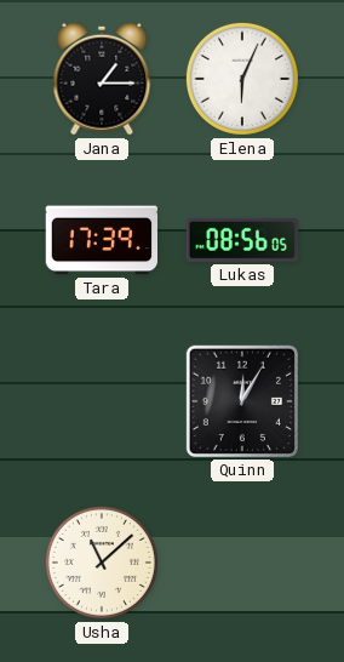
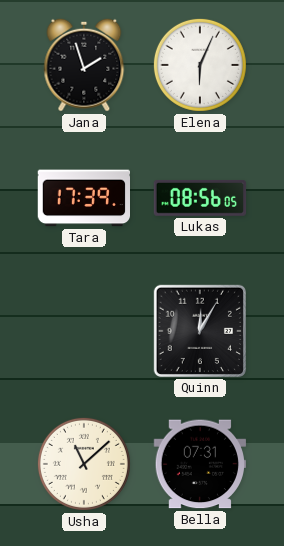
Jana: 1:15 -> 1:57 (84, 65)
Bella: none -> 07:31 (199, 464)
